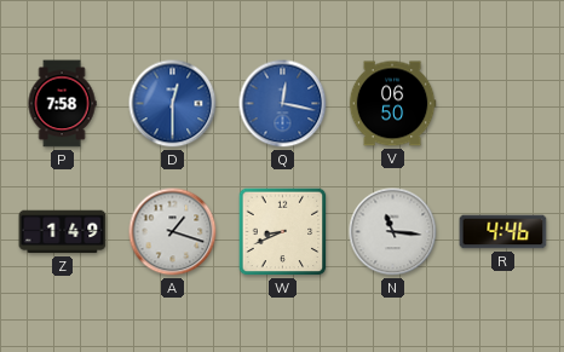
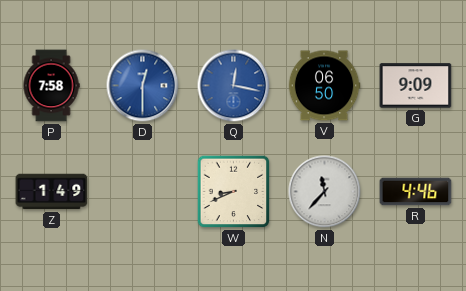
G: none -> 9:09 (416, 86)
A: 1:18 -> none (173, 232)
N: 11:16 -> 11:37 (325, 192)
